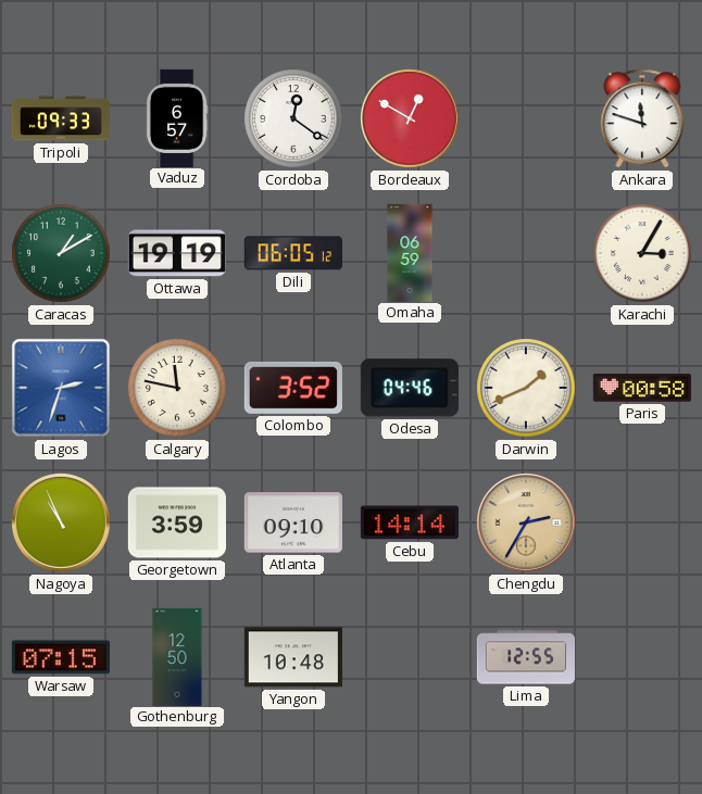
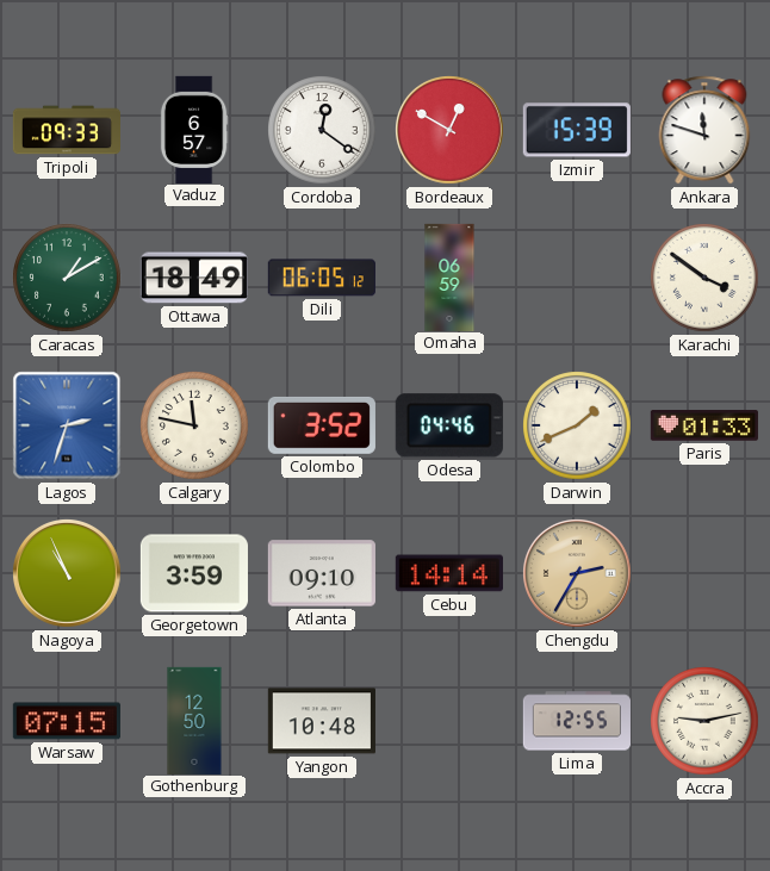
Izmir: none -> 15:39 (577, 130)
Ottawa: 19:19 -> 18:49 (194, 278)
Karachi: 3:05 -> 3:51 (704, 278)
Paris: 00:58 -> 01:33 (704, 425)
Accra: none -> 9:13 (704, 721)
